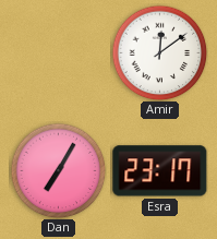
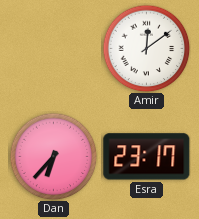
Dan: 7:05 -> 6:37 (53, 156)
